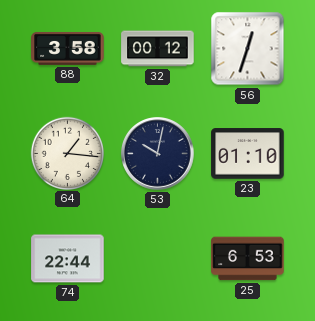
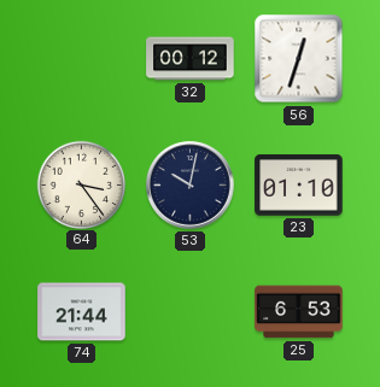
88: 3:58 -> none (68, 48)
64: 1:16 -> 3:24 (81, 184)
74: 22:44 -> 21:44 (82, 312)
